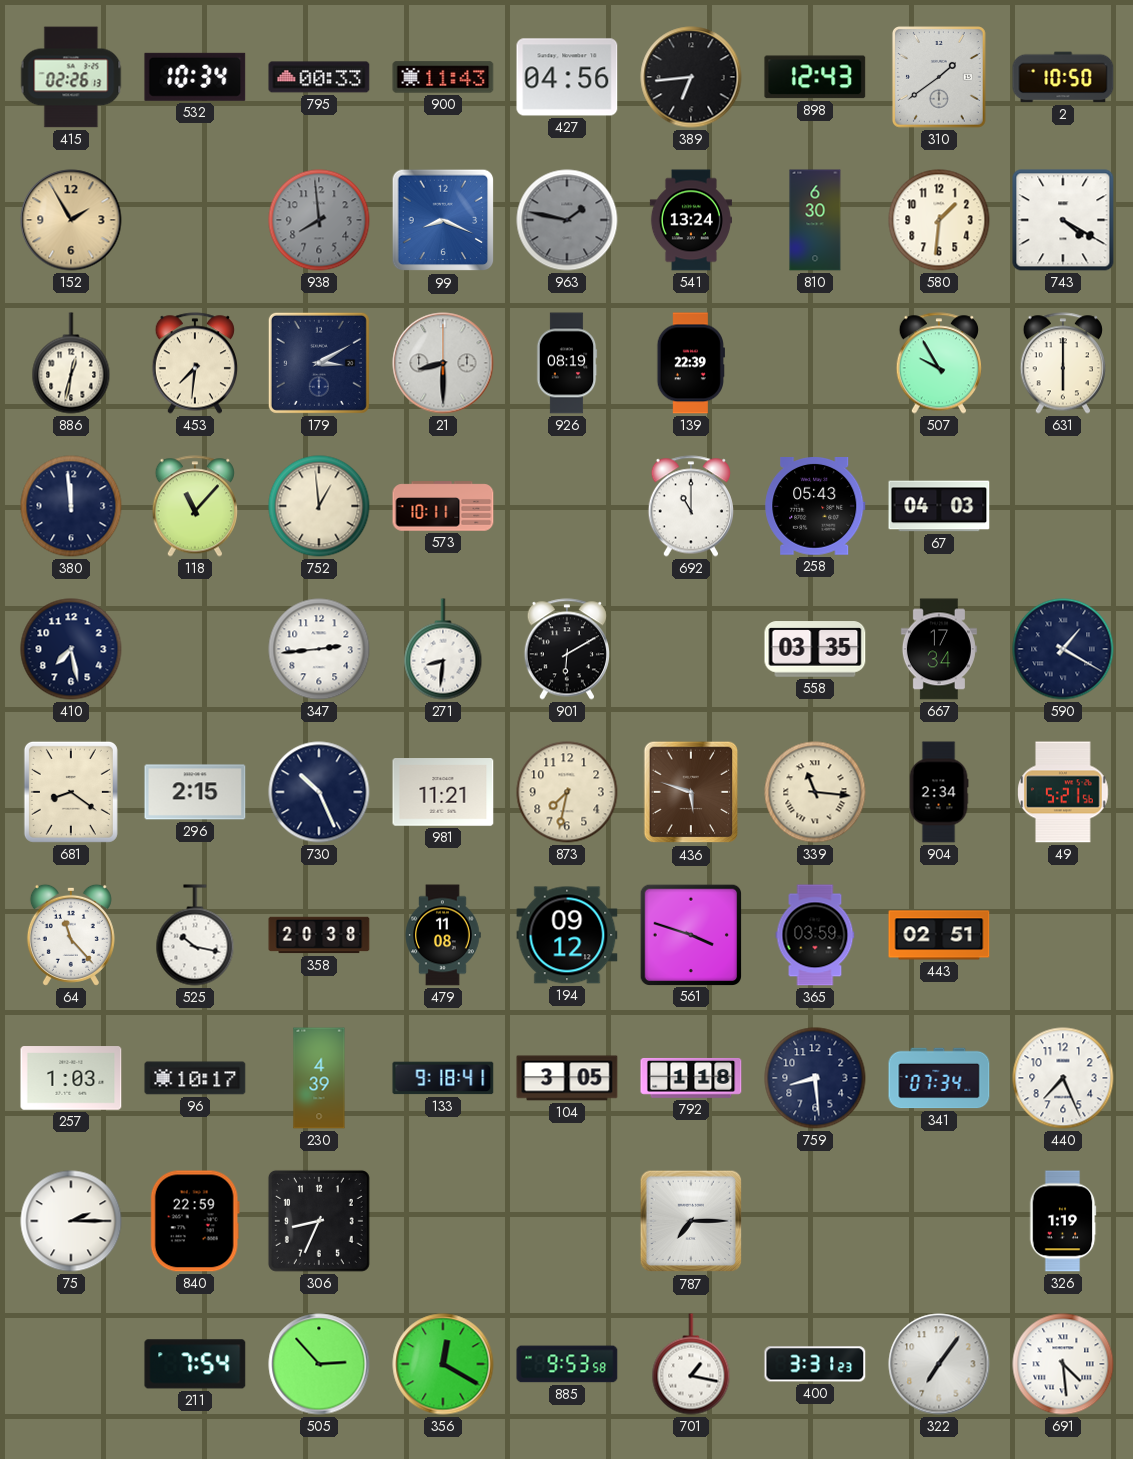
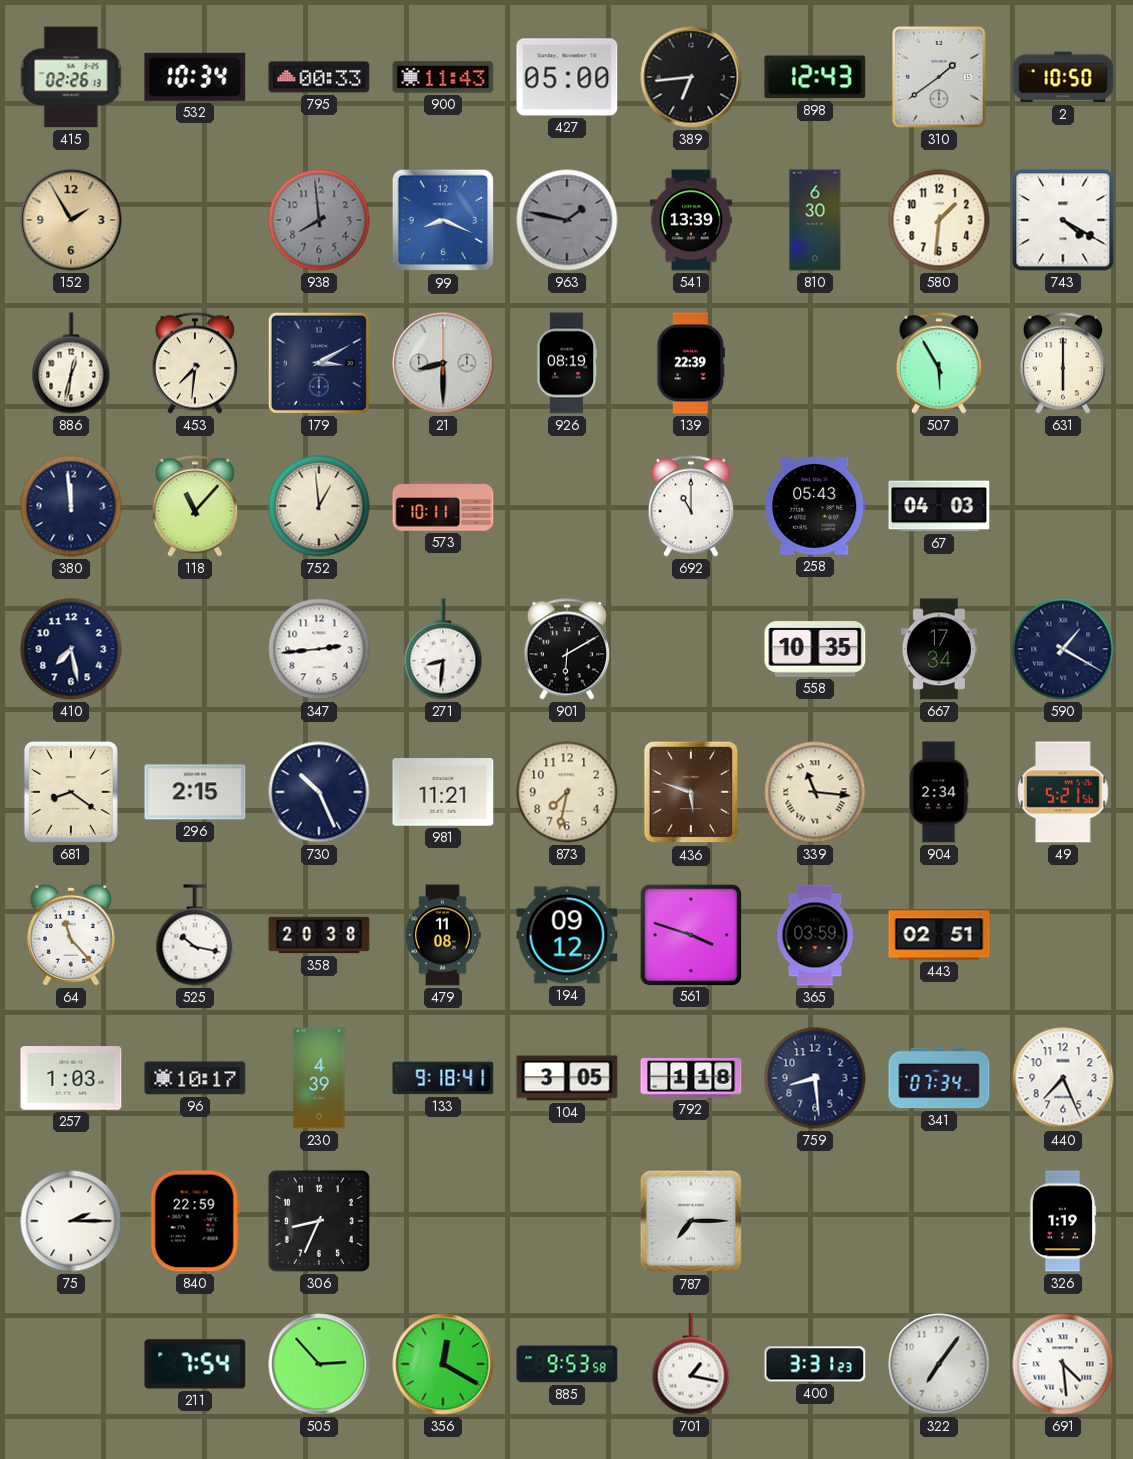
427: 04:56 -> 05:00 (567, 77)
541: 13:24 -> 13:39 (691, 220)
507: 9:55 -> 5:55 (938, 363)
558: 03:35 -> 10:35 (815, 649)
